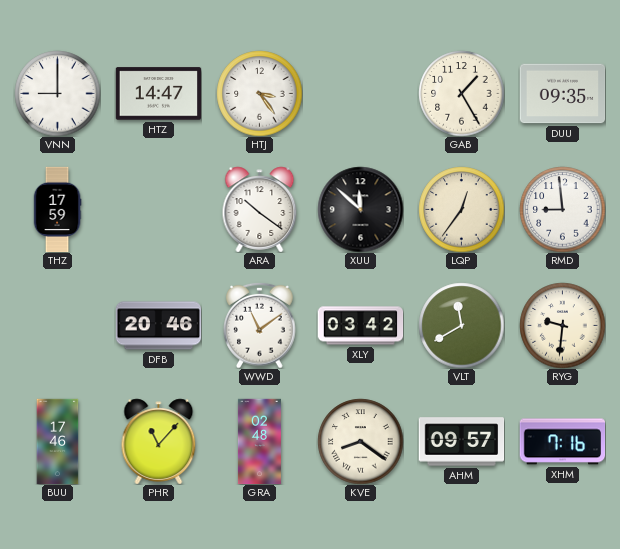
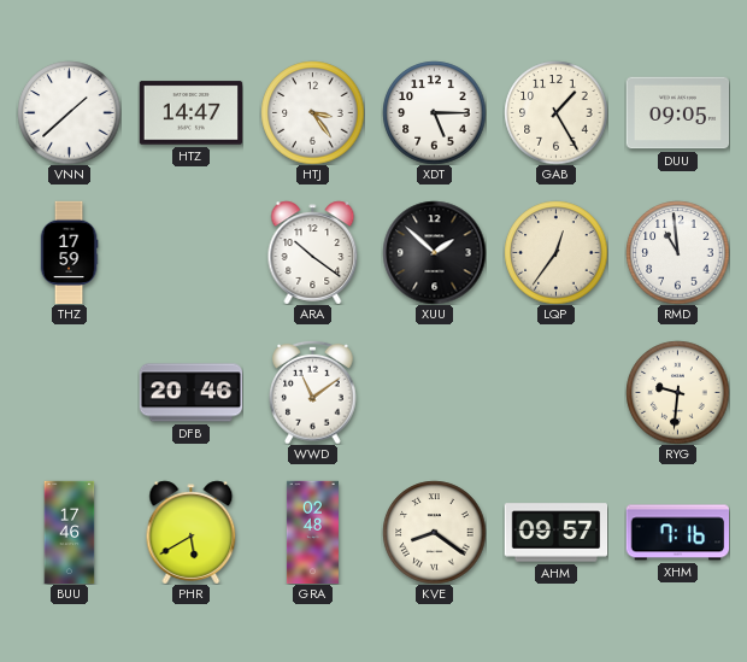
VNN: 9:00 -> 1:38 (69, 112)
XDT: none -> 5:15 (434, 112)
DUU: 09:35 -> 09:05 (677, 113)
XUU: 11:52 -> 1:52 (434, 252)
RMD: 8:59 -> 10:59 (677, 252)
XLY: 03:42 -> none (360, 326)
VLT: 11:40 -> none (461, 325)
PHR: 11:07 -> 5:40 (192, 532)
